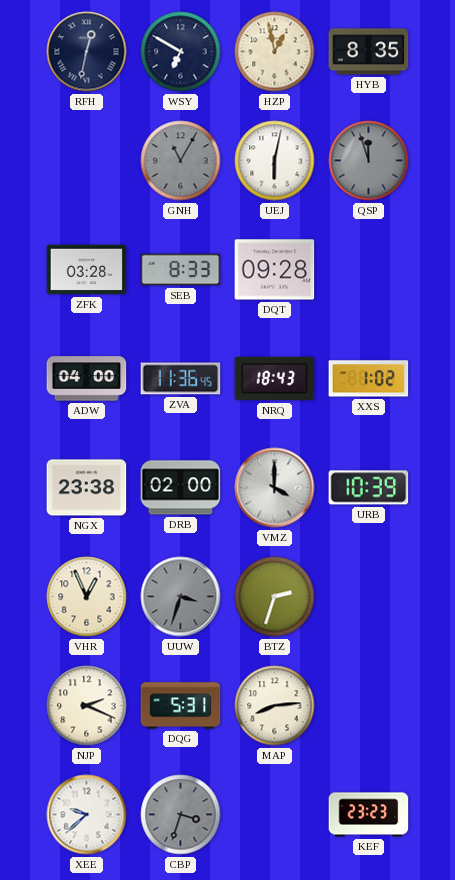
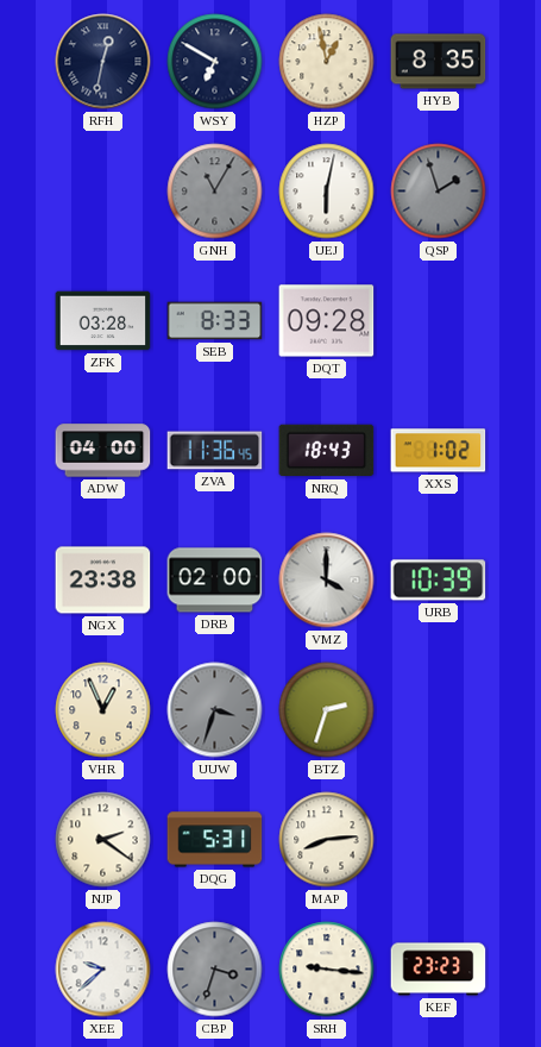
QSP: 11:57 -> 1:57 (439, 192)
NJP: 2:19 -> 2:21 (103, 840)
SRH: none -> 9:16 (327, 970)
